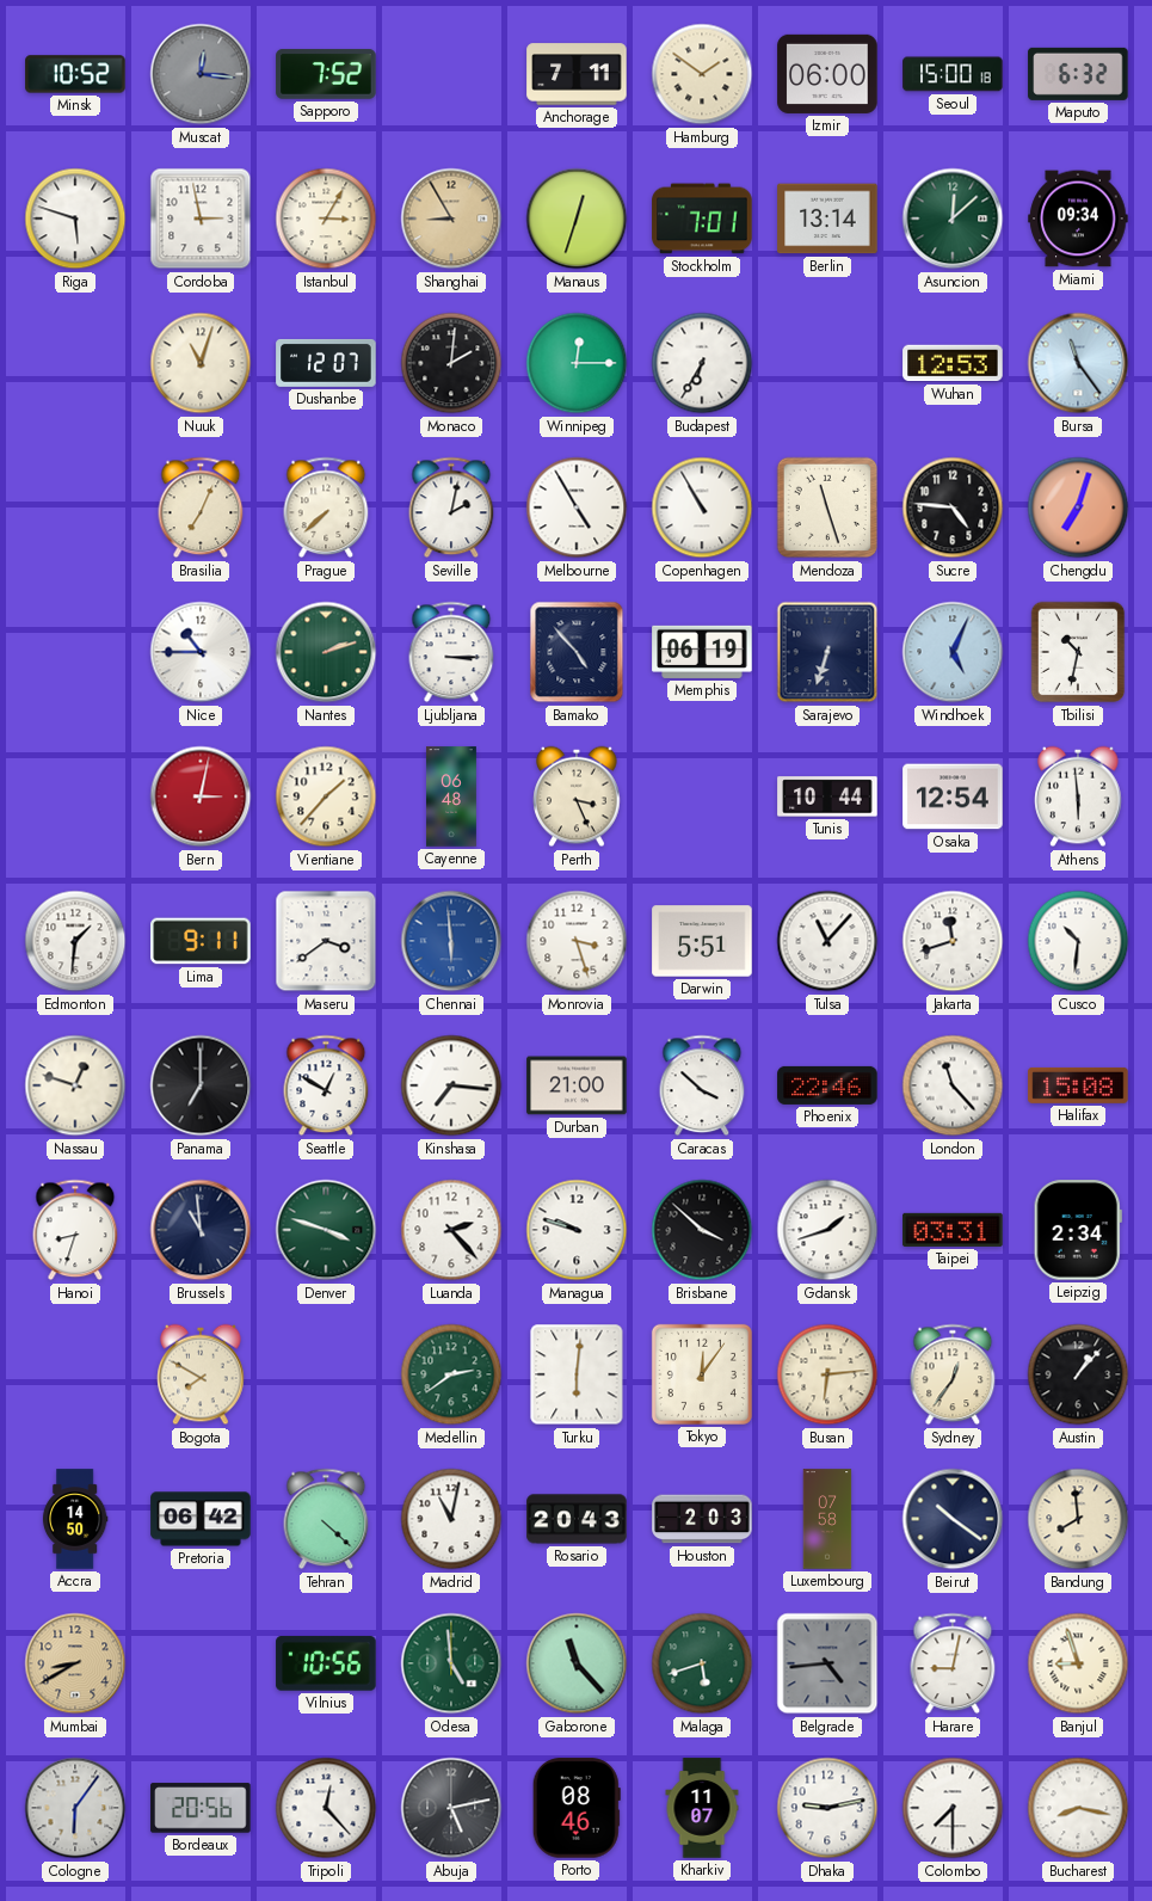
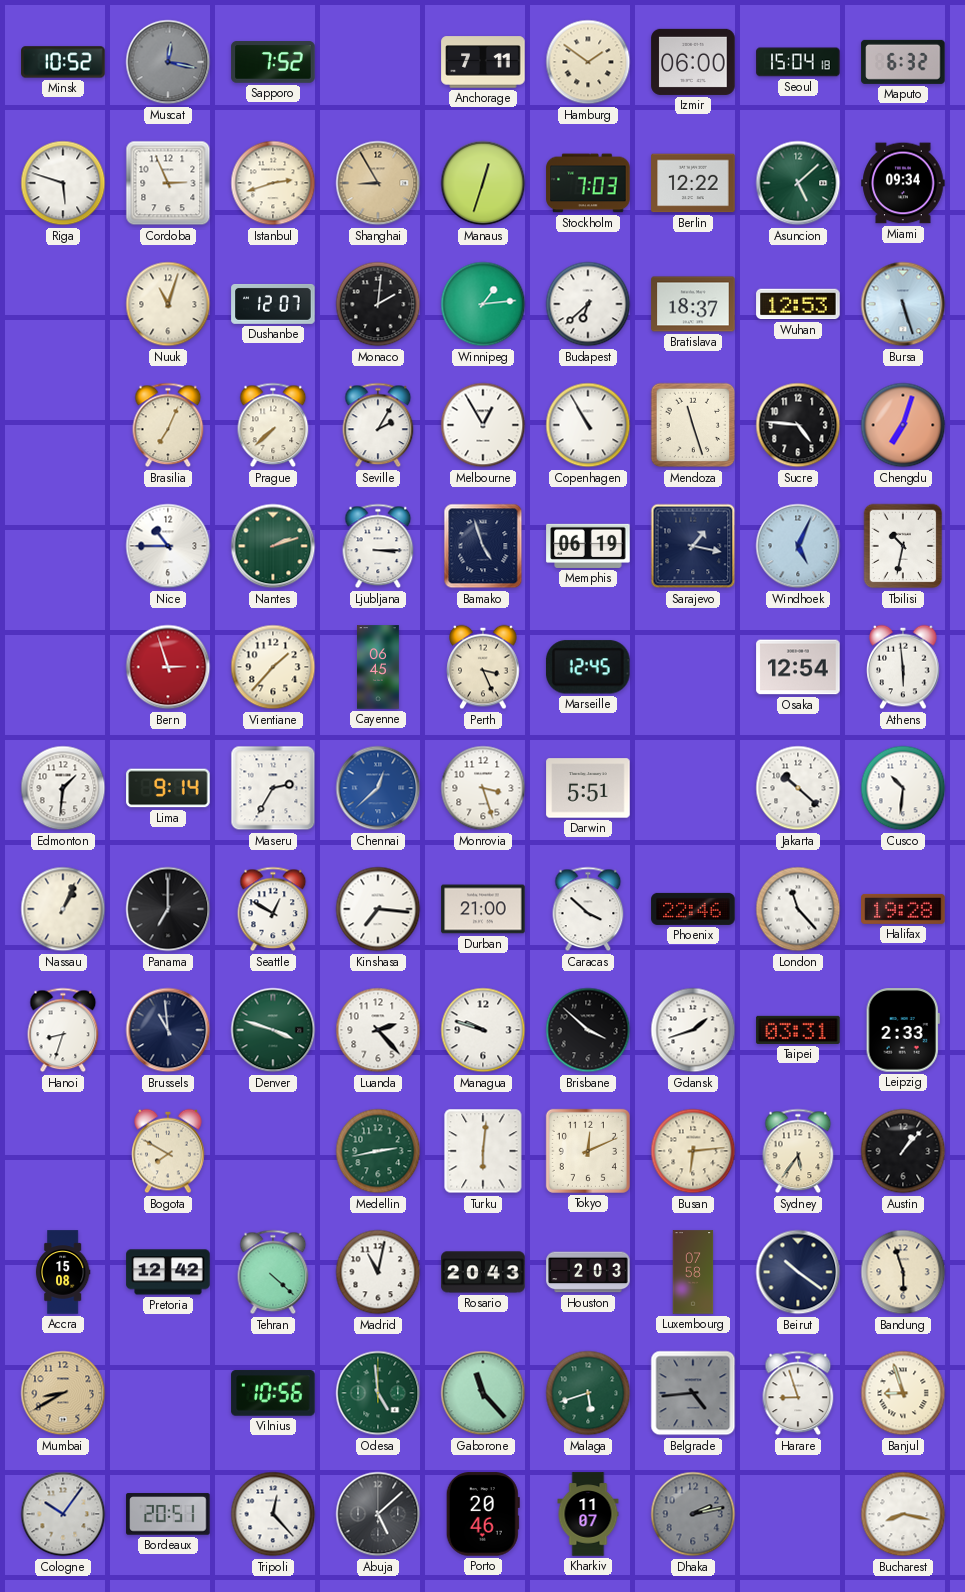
Muscat: 12:16 -> 12:17 (168, 62)
Seoul: 15:00 -> 15:04 (798, 62)
Cordoba: 2:58 -> 2:56 (168, 183)
Istanbul: 3:05 -> 2:42 (273, 183)
Stockholm: 7:01 -> 7:03 (588, 183)
Berlin: 13:14 -> 12:22 (693, 183)
Asuncion: 12:08 -> 5:08 (798, 183)
Winnipeg: 12:15 -> 1:14 (483, 304)
Budapest: 6:35 -> 6:38 (588, 304)
Bratislava: none -> 18:37 (693, 304)
Bursa: 11:24 -> 5:27 (903, 304)
Seville: 2:02 -> 2:05 (378, 425)
Melbourne: 4:55 -> 12:55 (483, 425)
Bamako: 4:53 -> 4:57 (483, 546)
Sarajevo: 6:33 -> 1:17 (693, 546)
Bern: 3:02 -> 2:57 (168, 667)
Cayenne: 06:48 -> 06:45 (379, 667)
Marseille: none -> 12:45 (588, 667)
Tunis: 10:44 -> none (827, 796)
Lima: 9:11 -> 9:14 (168, 788)
Maseru: 3:39 -> 2:35 (273, 788)
Chennai: 5:59 -> 12:38 (378, 788)
Tulsa: 11:07 -> none (827, 941)
Jakarta: 11:42 -> 10:22 (798, 788)
Nassau: 12:48 -> 1:04 (63, 909)
Halifax: 15:08 -> 19:28 (903, 909)
Leipzig: 2:34 -> 2:33 (903, 1030)
Medellin: 2:39 -> 2:43 (378, 1151)
Tokyo: 12:06 -> 12:11 (588, 1151)
Sydney: 12:36 -> 5:36 (798, 1151)
Accra: 14:50 -> 15:08 (63, 1272)
Pretoria: 06:42 -> 12:42 (168, 1272)
Bandung: 7:59 -> 5:57 (903, 1272)
Harare: 9:02 -> 8:57 (798, 1393)
Cologne: 6:06 -> 10:06 (63, 1514)
Bordeaux: 20:56 -> 20:51 (168, 1514)
Abuja: 5:13 -> 5:08 (378, 1514)
Porto: 08:46 -> 20:46 (483, 1514)
Dhaka: 9:13 -> 2:13 (693, 1514)
Dhaka dial: white -> grey (693, 1514)
Colombo: 7:30 -> none (953, 1808)
